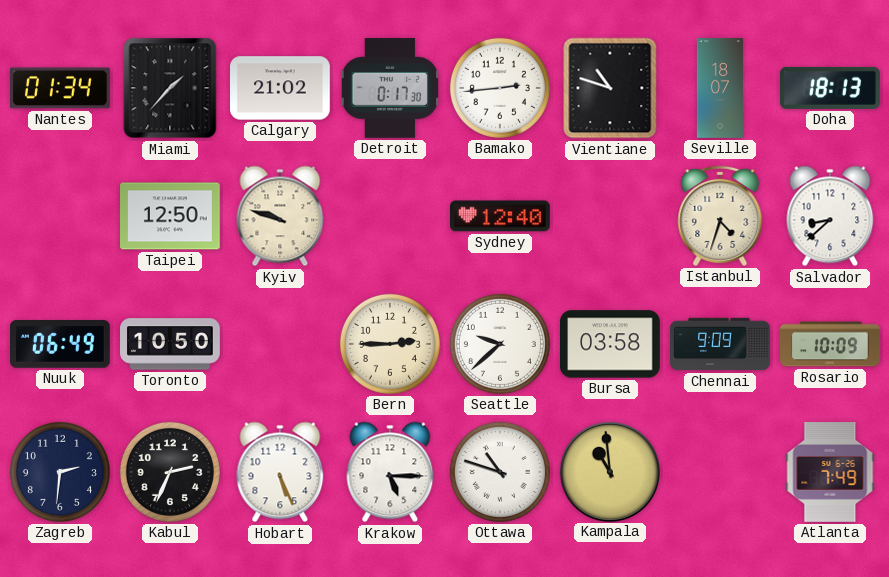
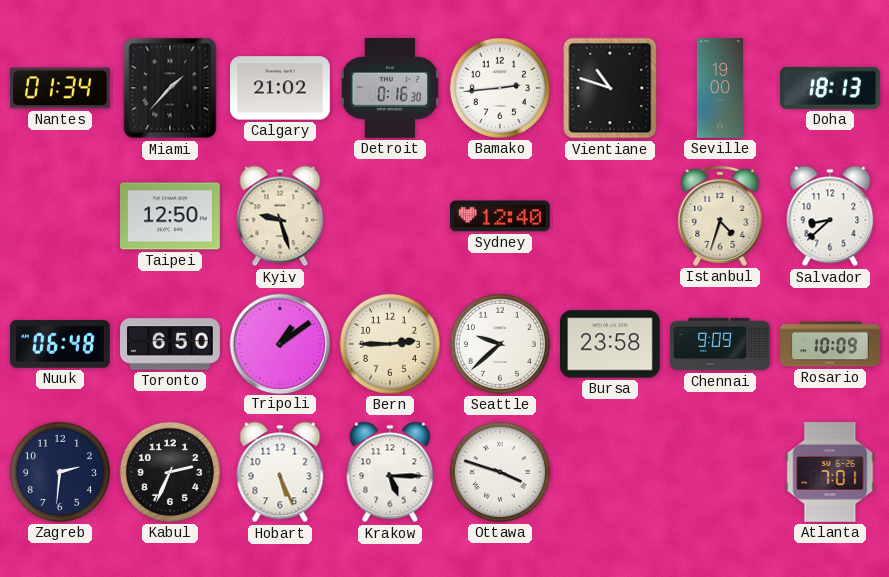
Detroit: 0:17 -> 0:16 (390, 89)
Seville: 18:07 -> 19:00 (719, 88)
Kyiv: 9:48 -> 9:27 (280, 216)
Nuuk: 06:49 -> 06:48 (61, 344)
Toronto: 10:50 -> 6:50 (170, 344)
Tripoli: none -> 1:09 (279, 343)
Bursa: 03:58 -> 23:58 (611, 344)
Ottawa: 10:48 -> 3:48 (500, 472)
Kampala: 10:59 -> none (609, 471)
Atlanta: 7:49 -> 7:01 (830, 473)
